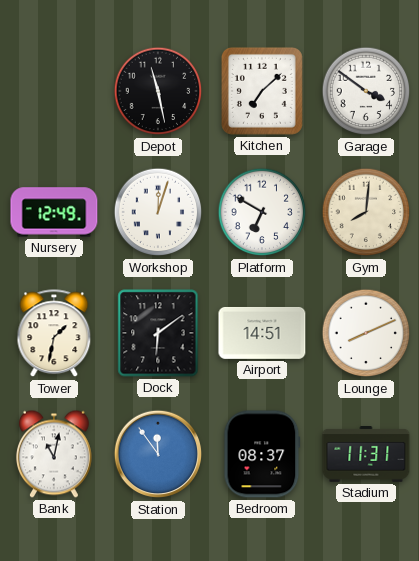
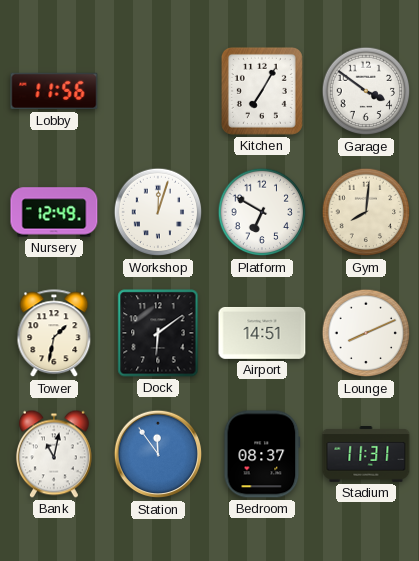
Lobby: none -> 11:56 (54, 91)
Depot: 11:28 -> none (158, 91)
Kitchen: 7:08 -> 7:05 (262, 91)
